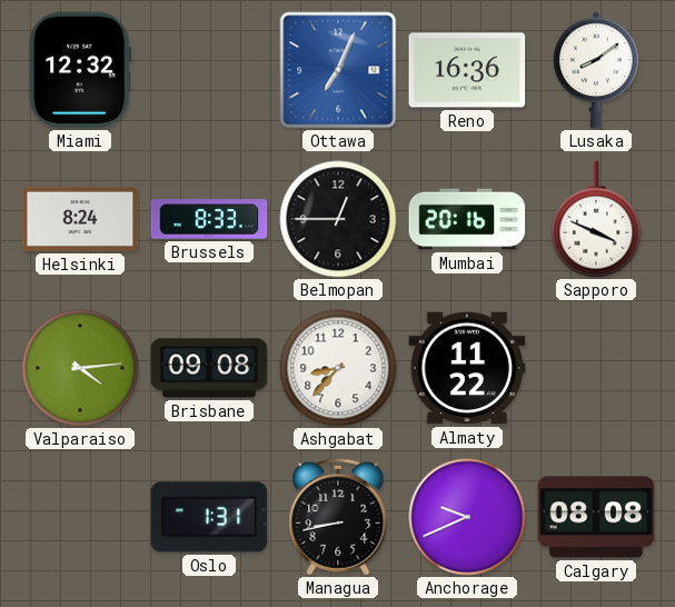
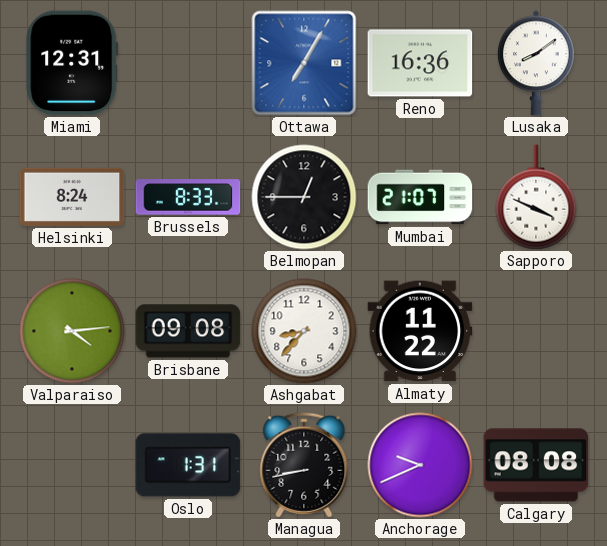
Miami: 12:32 -> 12:31 (72, 63)
Ottawa: 7:04 -> 7:05 (304, 63)
Mumbai: 20:16 -> 21:07 (420, 197)
